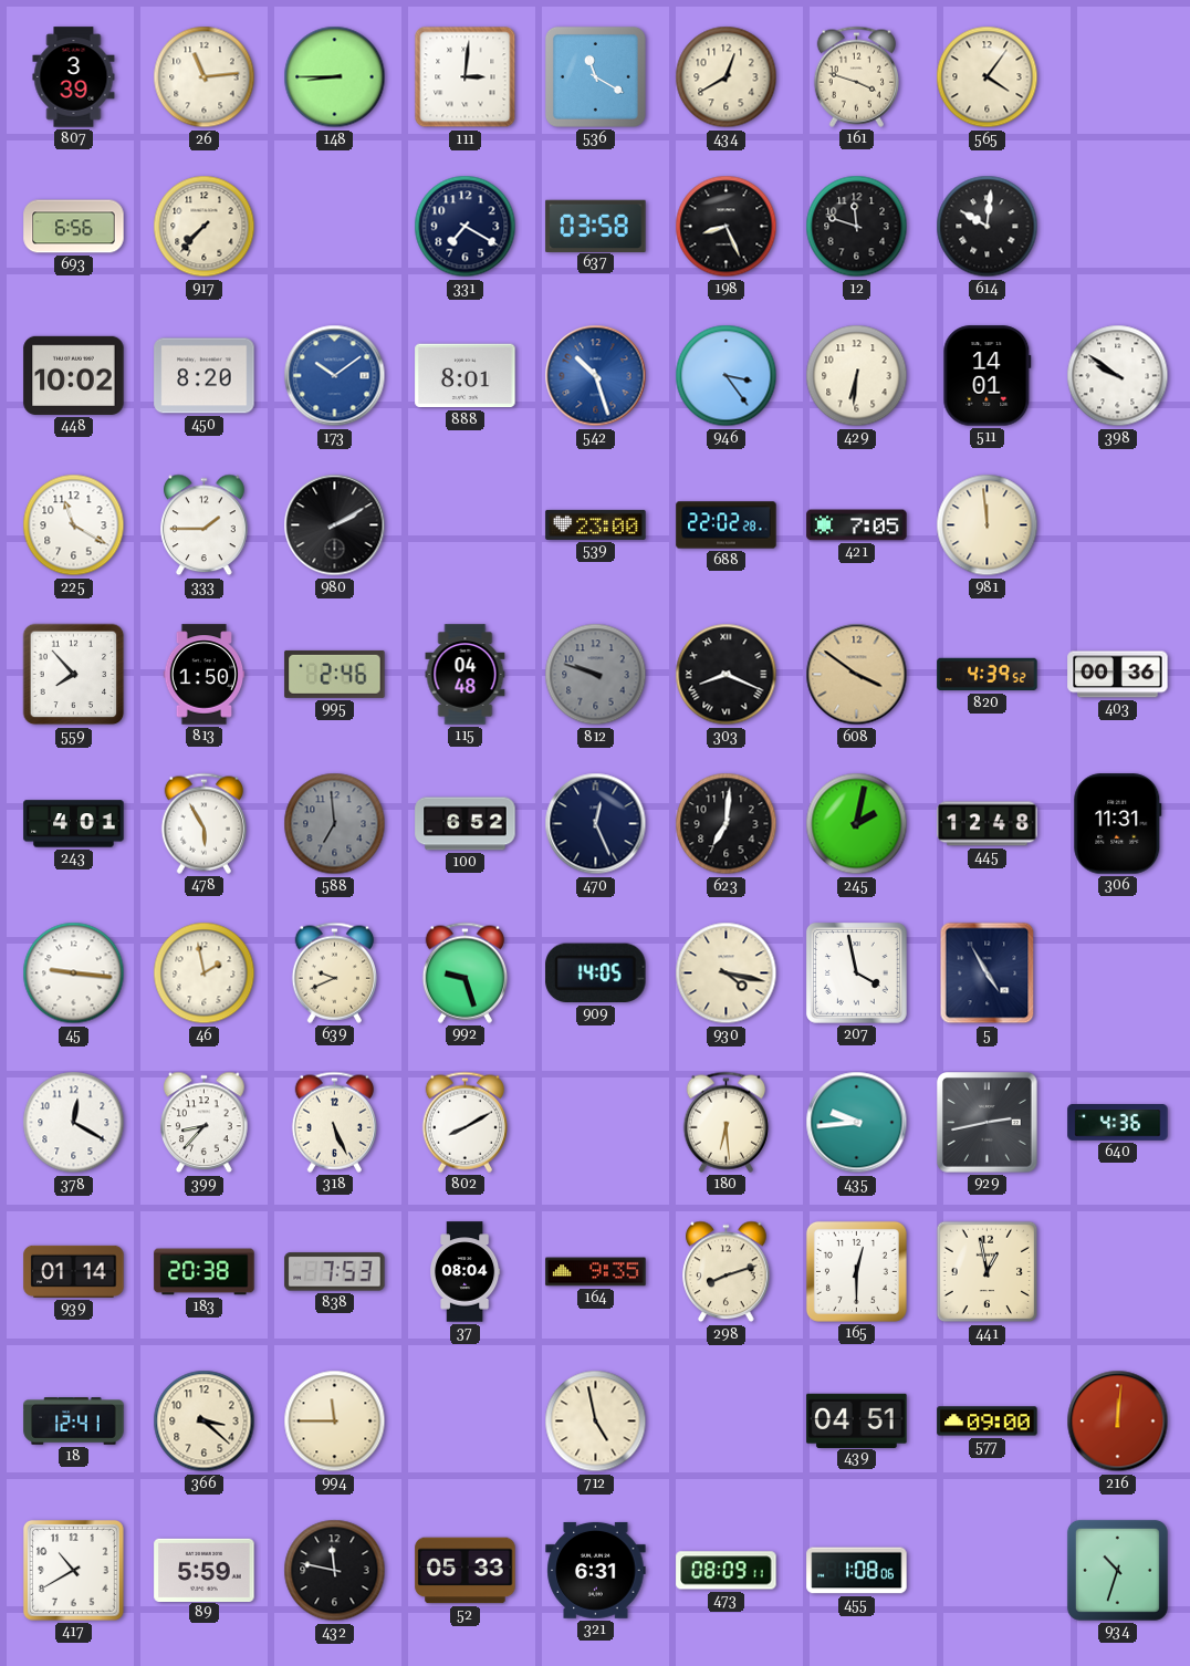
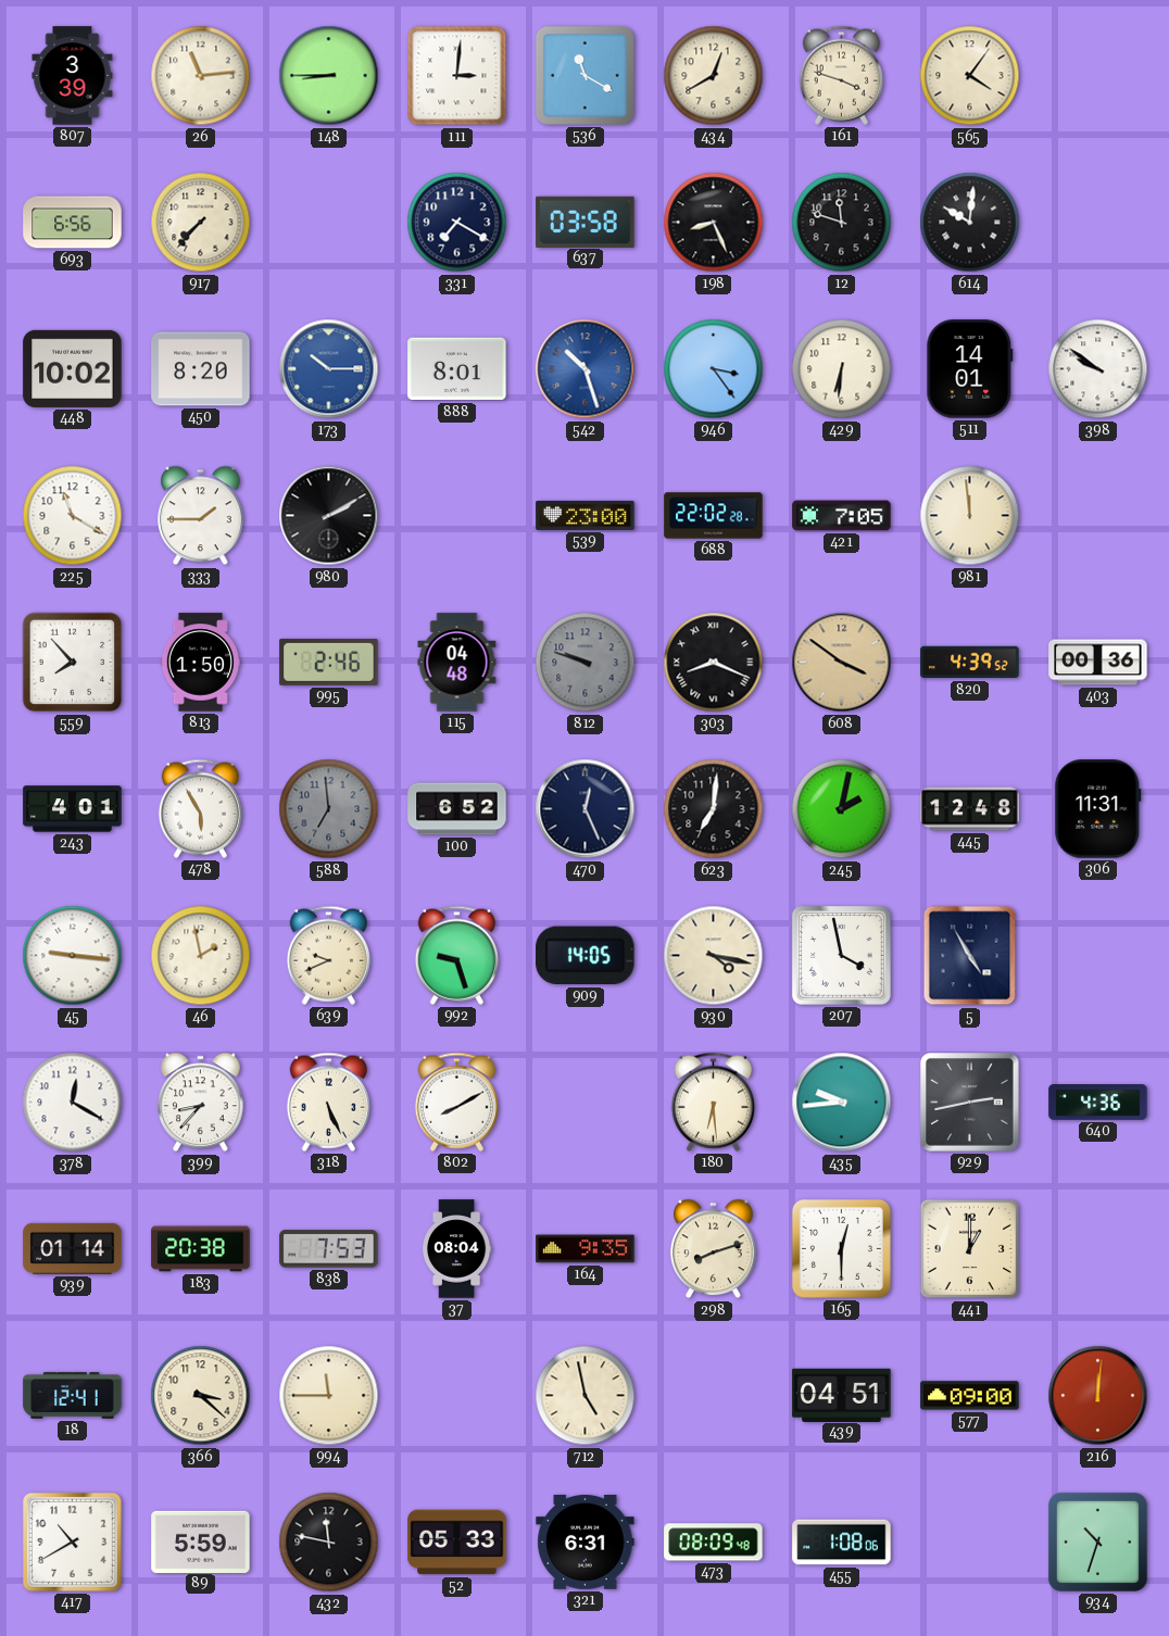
173: 10:09 -> 10:15 (329, 369)
441: 12:58 -> 1:00 (970, 1249)
473: 08:09:11 -> 08:09:48 (714, 1543)
